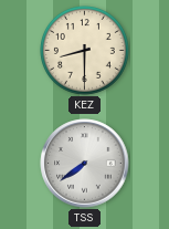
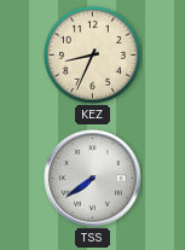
KEZ: 8:30 -> 8:34 (93, 56)
